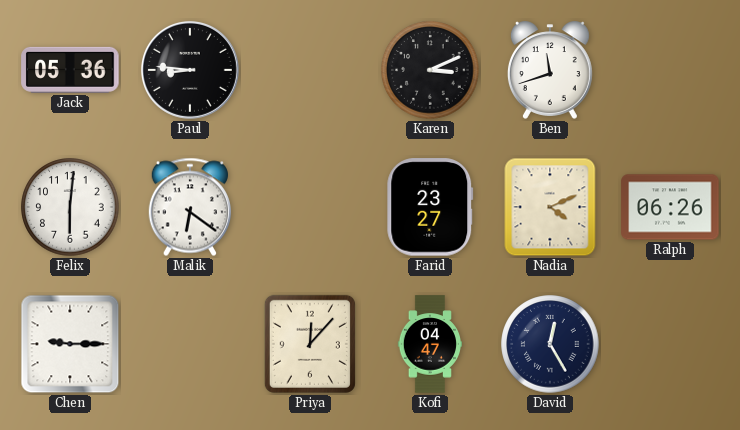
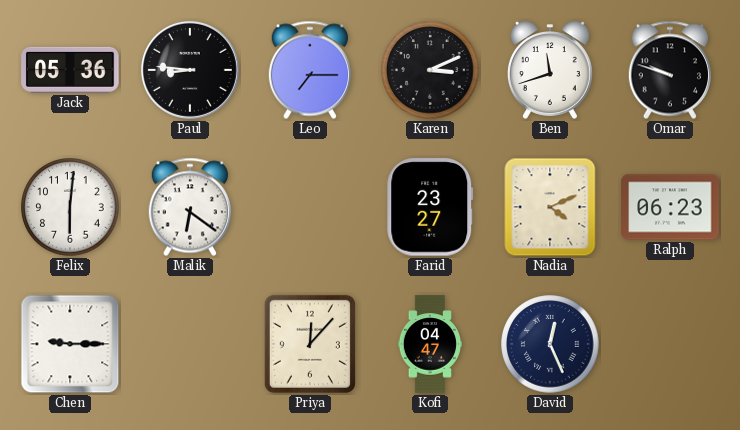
Leo: none -> 7:15 (310, 70)
Omar: none -> 9:48 (670, 70)
Ralph: 06:26 -> 06:23 (670, 207)
David: 12:25 -> 12:26 (550, 344)
